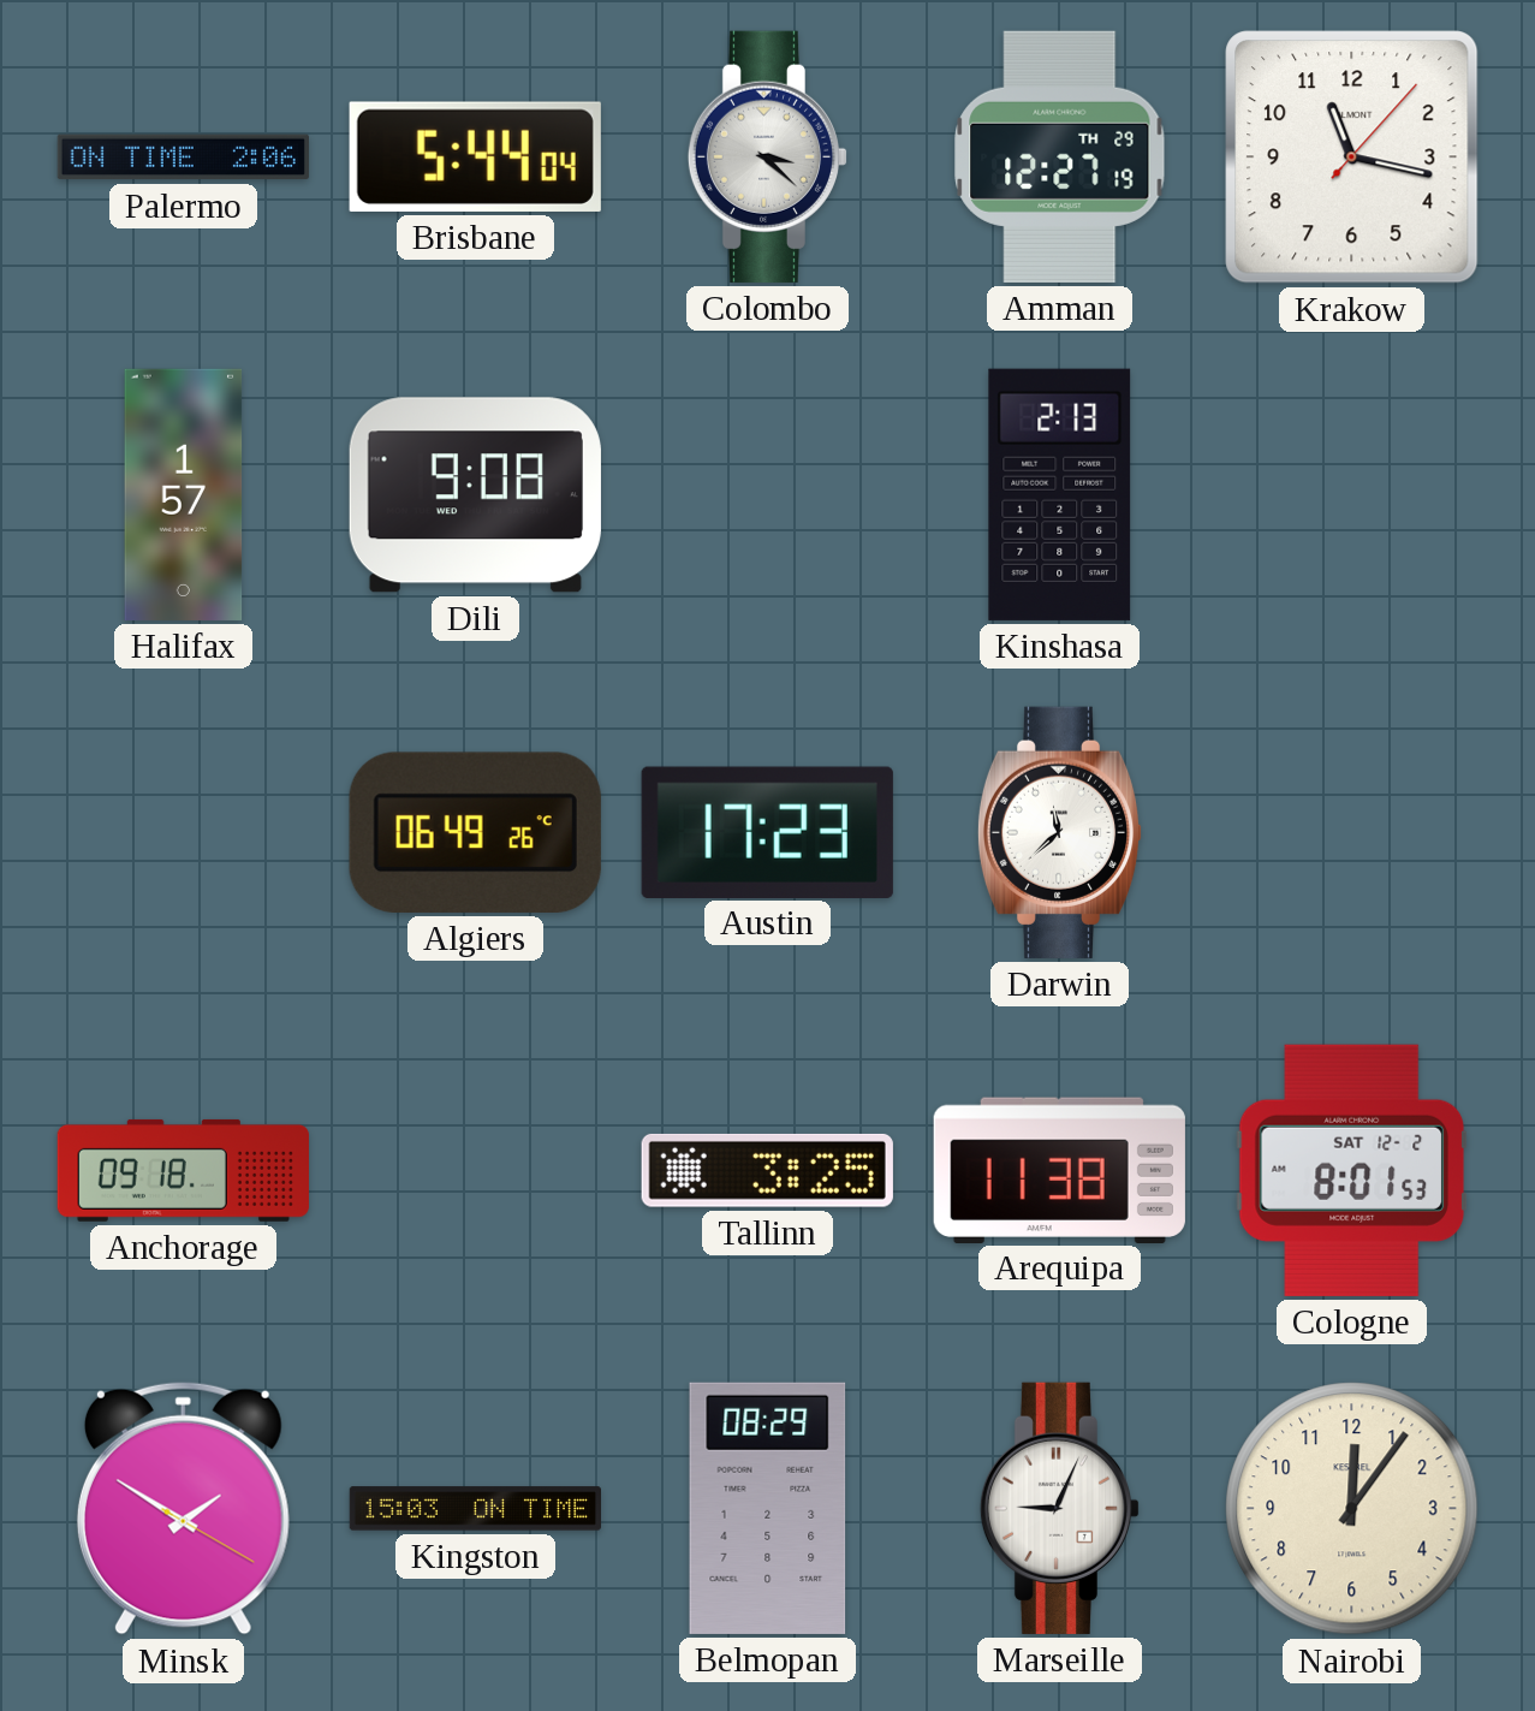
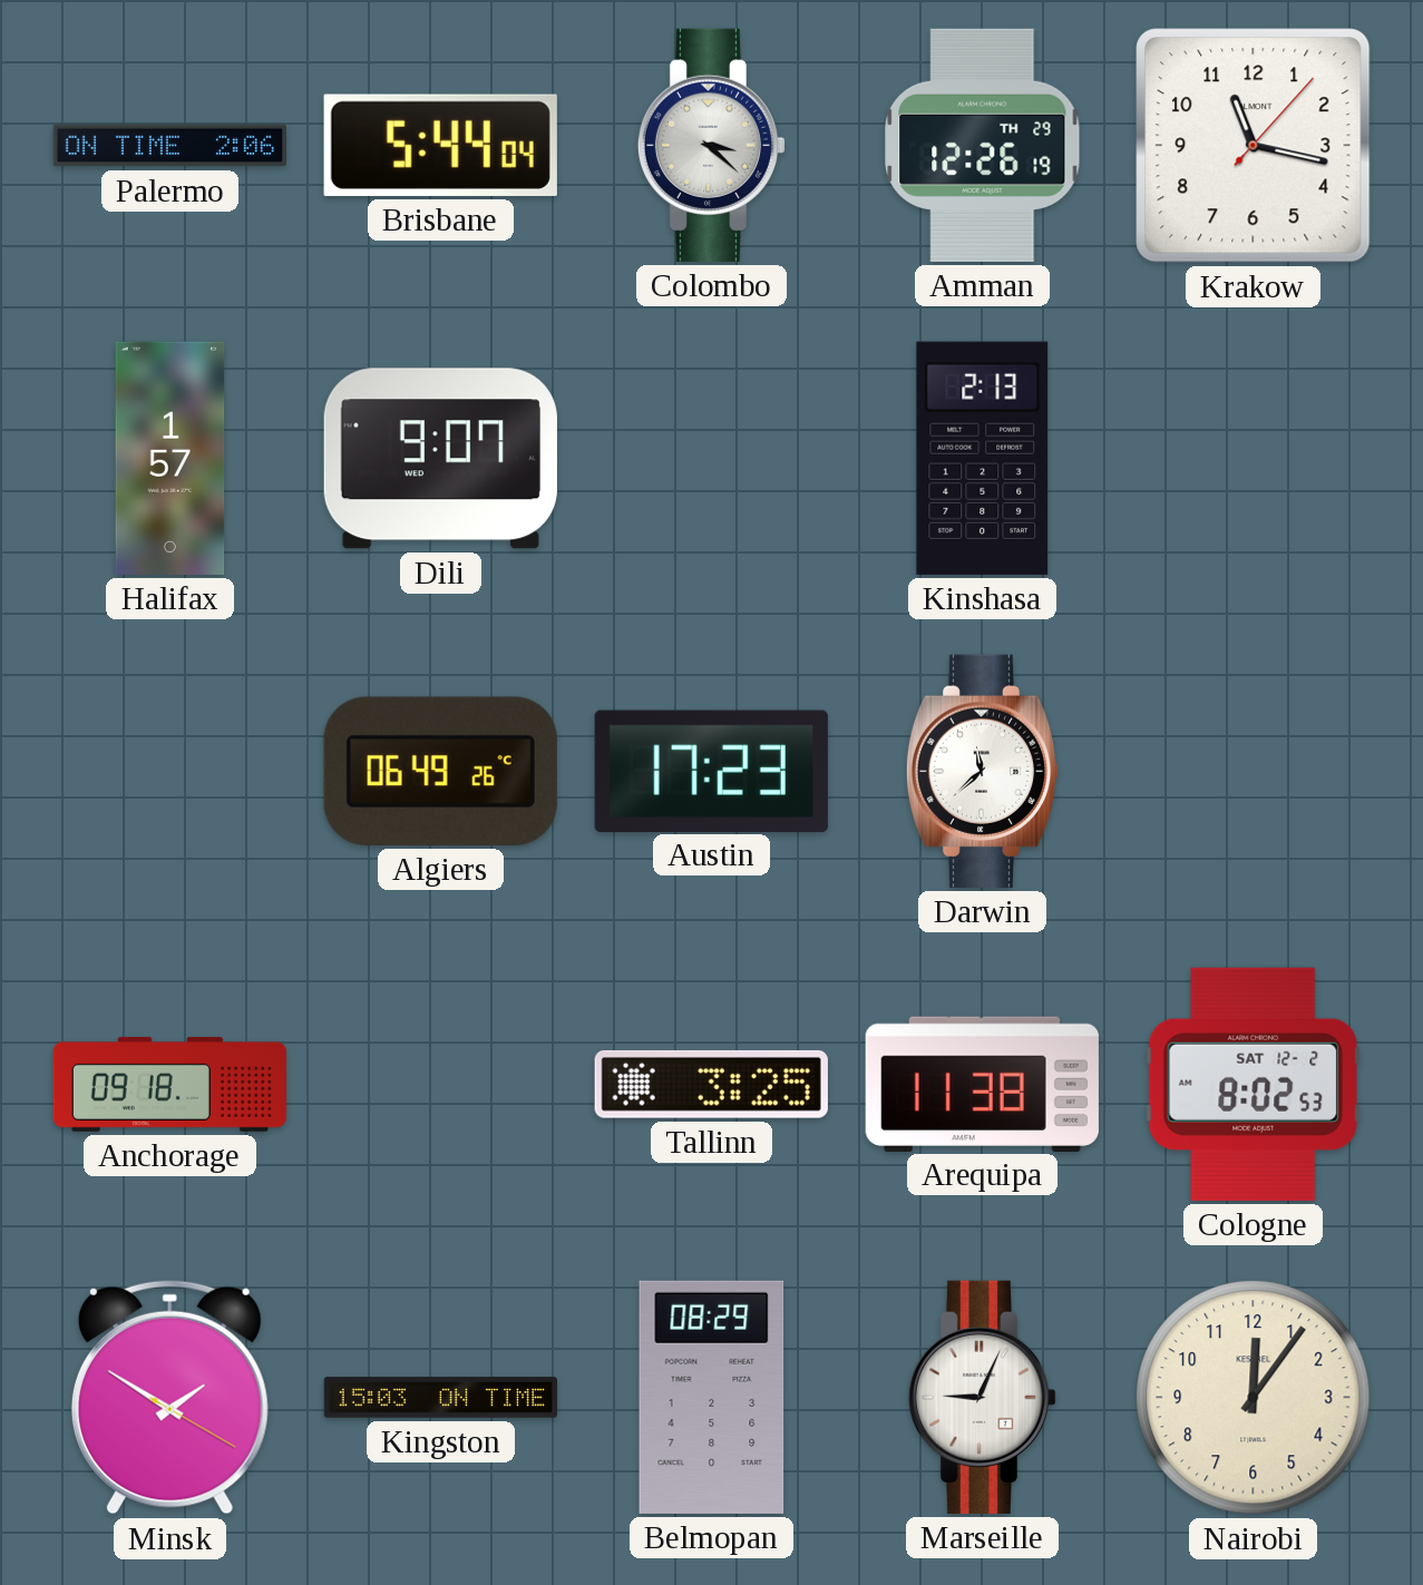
Amman: 12:27 -> 12:26 (983, 145)
Dili: 9:08 -> 9:07 (440, 459)
Cologne: 8:01 -> 8:02 (1254, 1084)
